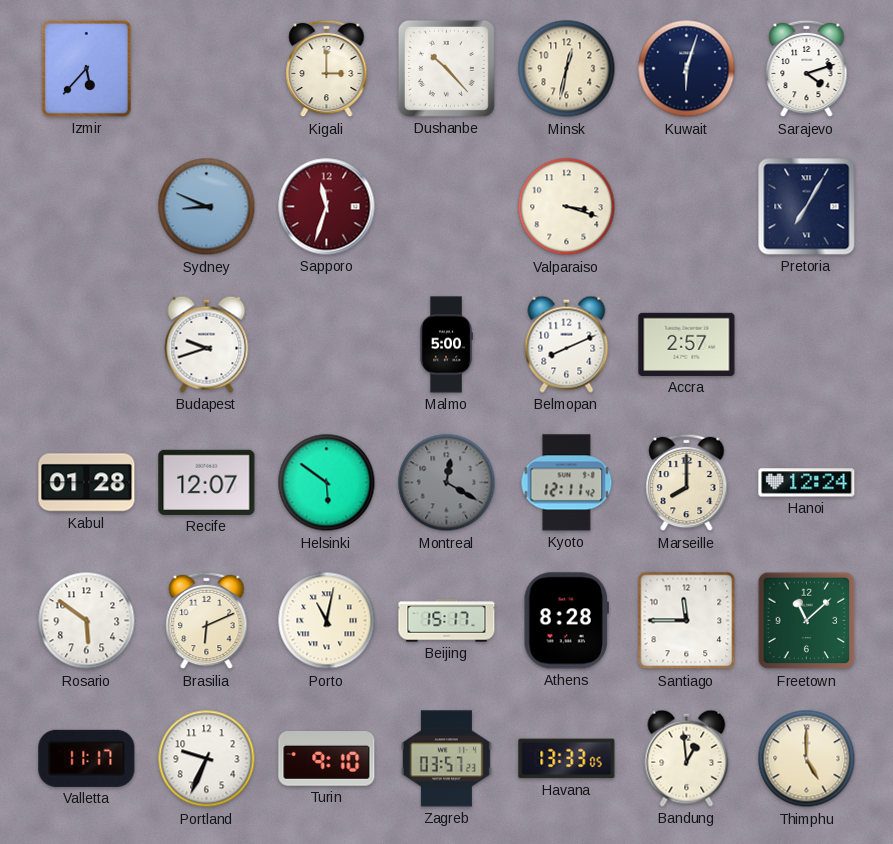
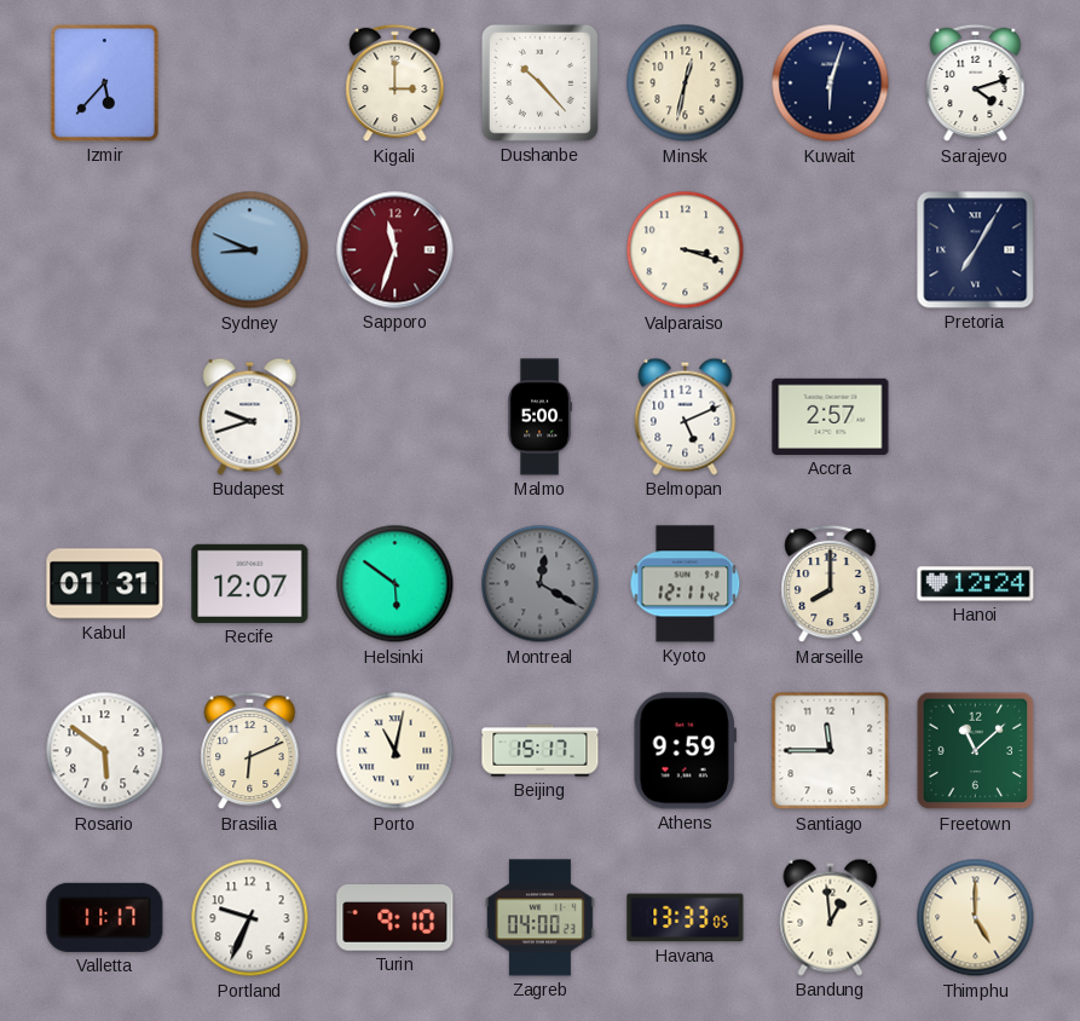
Belmopan: 8:11 -> 5:11 (686, 416)
Kabul: 01:28 -> 01:31 (105, 584)
Athens: 8:28 -> 9:59 (685, 751)
Zagreb: 03:57 -> 04:00 (539, 918)
